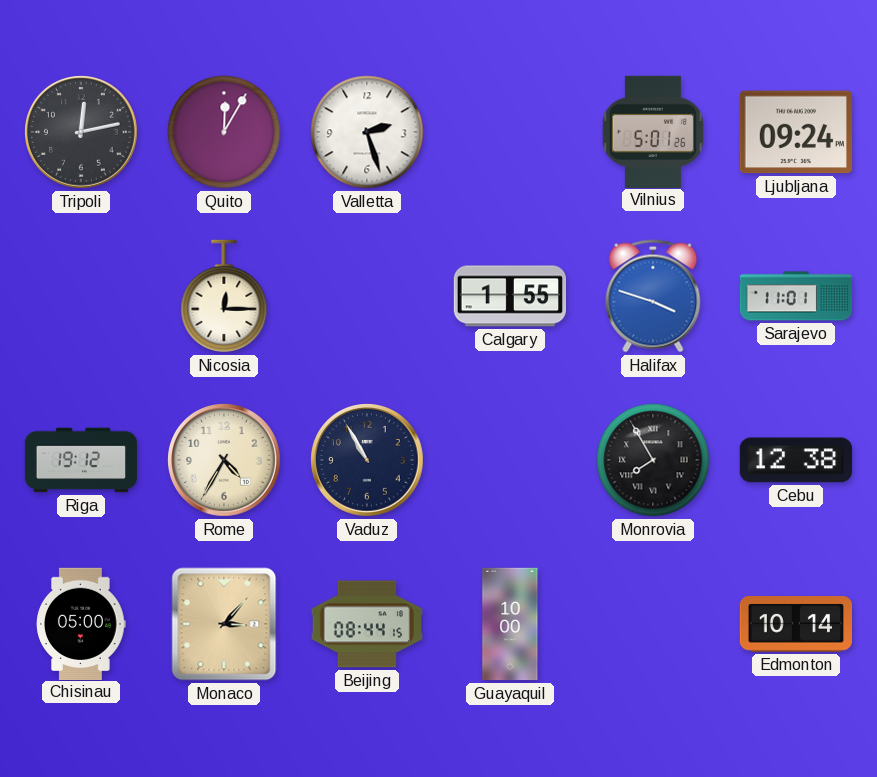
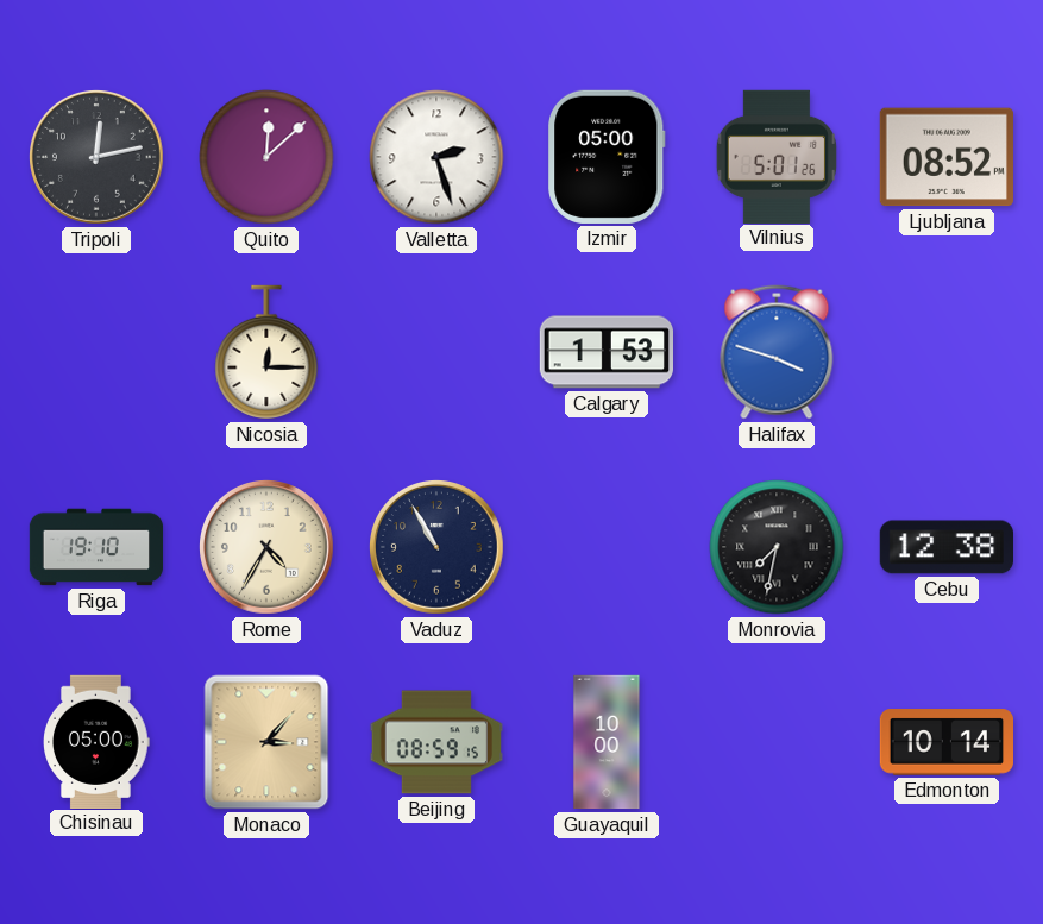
Quito: 12:05 -> 12:08 (266, 157)
Izmir: none -> 05:00 (607, 157)
Ljubljana: 09:24 -> 08:52 (947, 157)
Calgary: 1:55 -> 1:53 (605, 352)
Sarajevo: 11:01 -> none (796, 296)
Riga: 19:12 -> 19:10 (96, 547)
Monrovia: 7:55 -> 7:32 (777, 547)
Beijing: 08:44 -> 08:59 (435, 742)
